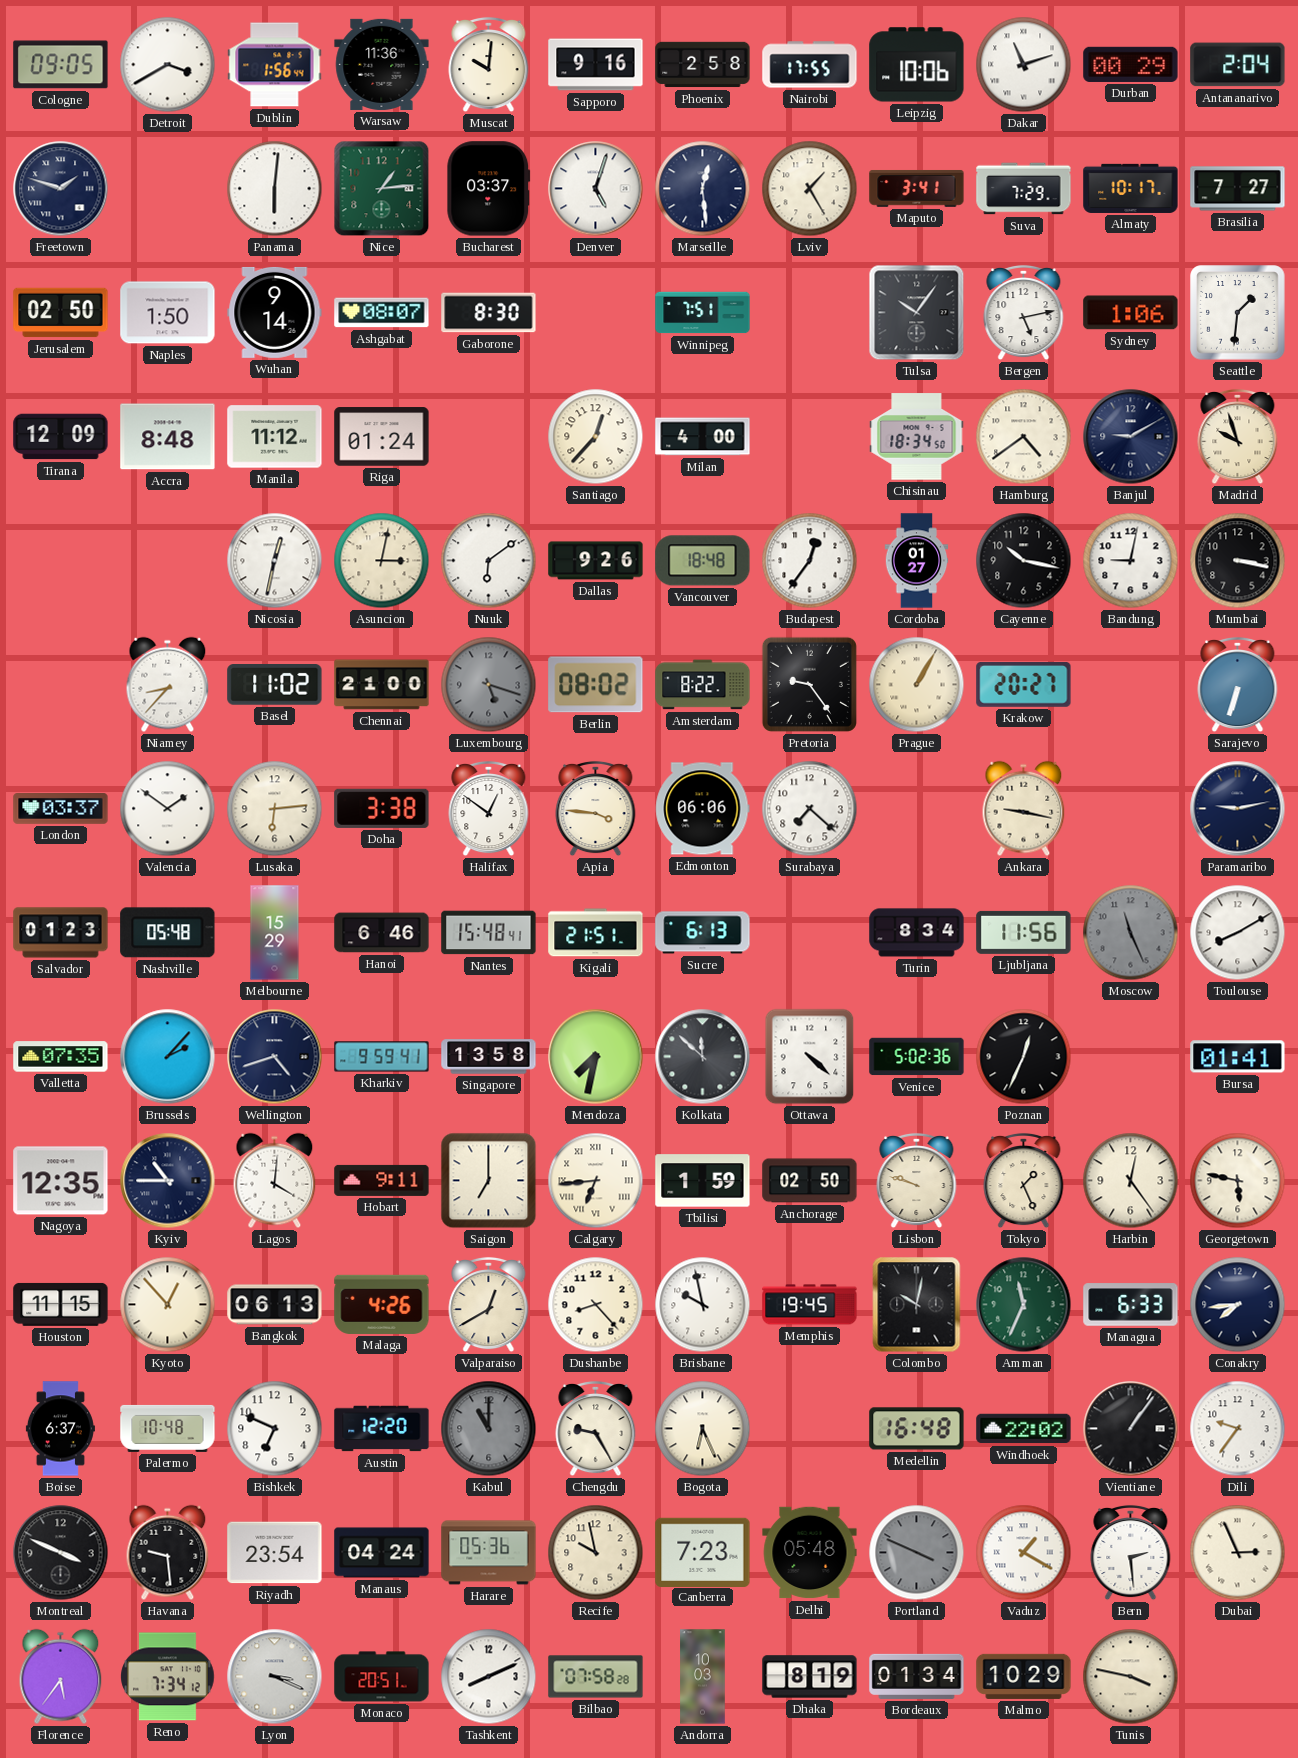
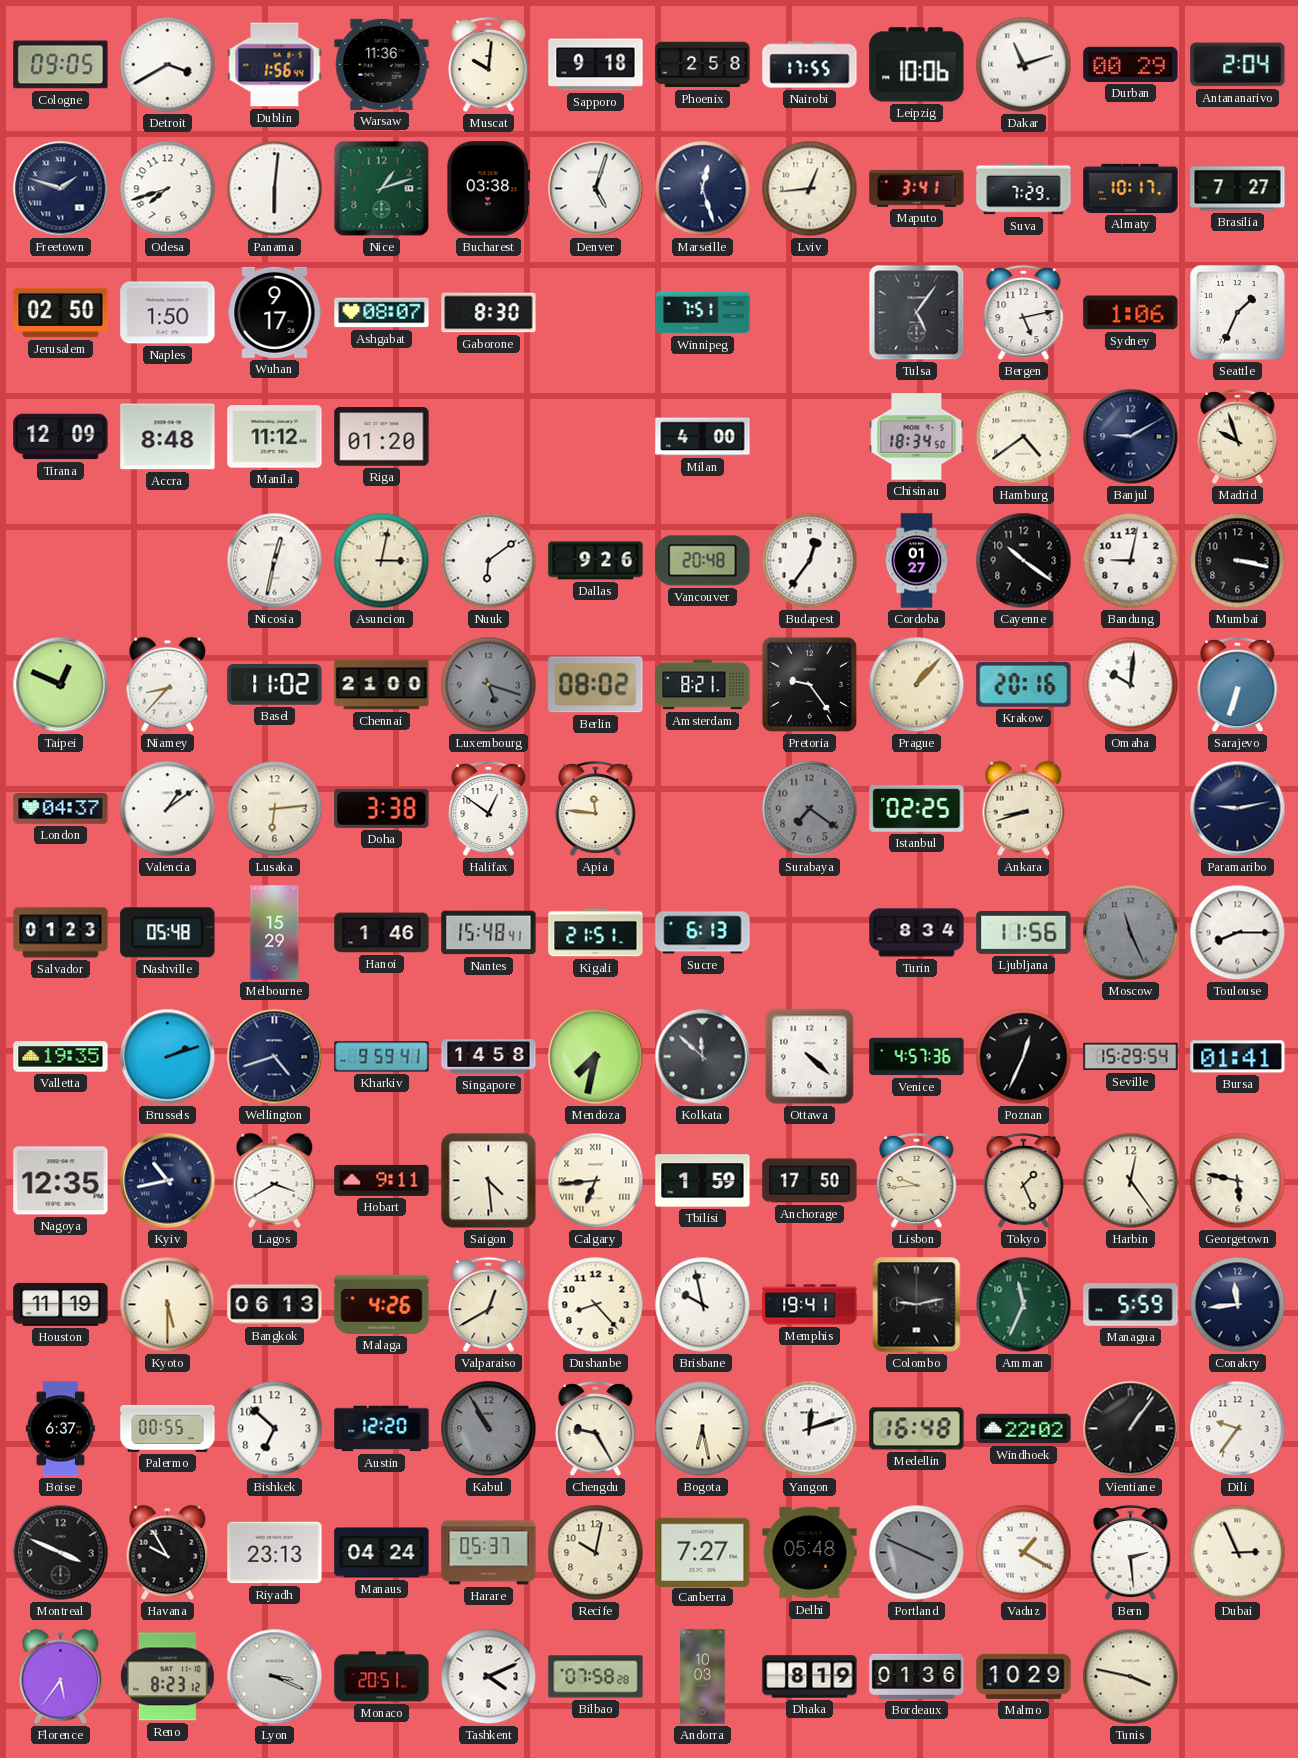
Sapporo: 9:16 -> 9:18 (596, 65)
Odesa: none -> 7:42 (168, 189)
Nice: 1:14 -> 1:12 (382, 189)
Bucharest: 03:37 -> 03:38 (489, 189)
Marseille: 12:29 -> 12:27 (703, 189)
Lviv: 1:25 -> 12:44 (810, 189)
Wuhan: 9:14 -> 9:17 (275, 312)
Tulsa: 10:06 -> 5:06 (917, 313)
Seattle: 1:31 -> 1:34 (1238, 313)
Riga: 01:24 -> 01:20 (382, 437)
Santiago: 12:37 -> none (596, 437)
Vancouver: 18:48 -> 20:48 (703, 561)
Cayenne: 10:17 -> 10:21 (1024, 561)
Taipei: none -> 12:49 (61, 685)
Amsterdam: 8:22 -> 8:21 (703, 685)
Prague: 1:05 -> 1:07 (917, 685)
Krakow: 20:27 -> 20:16 (1024, 685)
Omaha: none -> 10:01 (1131, 685)
London: 03:37 -> 04:37 (61, 809)
Valencia: 1:51 -> 1:09 (168, 809)
Apia: 3:46 -> 11:46 (596, 809)
Edmonton: 06:06 -> none (703, 809)
Surabaya: 7:22 -> 7:21 (810, 809)
Surabaya dial: white -> grey (810, 809)
Istanbul: none -> 02:25 (917, 809)
Ankara: 9:17 -> 8:42 (1024, 809)
Hanoi: 6:46 -> 1:46 (382, 933)
Toulouse: 8:10 -> 8:15 (1238, 933)
Valletta: 07:35 -> 19:35 (61, 1057)
Brussels: 2:07 -> 2:12 (168, 1057)
Singapore: 13:58 -> 14:58 (489, 1057)
Venice: 5:02 -> 4:57 (917, 1057)
Seville: none -> 15:29 (1131, 1057)
Kyiv: 10:45 -> 10:43 (168, 1181)
Lagos: 4:01 -> 3:40 (275, 1181)
Saigon: 7:00 -> 4:29 (489, 1181)
Anchorage: 02:50 -> 17:50 (810, 1181)
Lisbon: 9:48 -> 9:44 (917, 1181)
Houston: 11:15 -> 11:19 (61, 1304)
Kyoto: 12:53 -> 5:30 (168, 1305)
Memphis: 19:45 -> 19:41 (810, 1305)
Colombo: 10:02 -> 9:13 (917, 1305)
Managua: 6:33 -> 5:59 (1131, 1305)
Conakry: 7:44 -> 11:44 (1238, 1305)
Palermo: 10:48 -> 00:55 (168, 1428)
Bishkek: 6:49 -> 6:52 (275, 1429)
Kabul: 11:00 -> 10:55 (489, 1429)
Bogota: 6:26 -> 6:28 (703, 1429)
Yangon: none -> 12:12 (810, 1429)
Havana: 9:29 -> 9:55 (168, 1553)
Riyadh: 23:54 -> 23:13 (275, 1553)
Harare: 05:36 -> 05:37 (489, 1553)
Recife: 9:58 -> 10:02 (596, 1553)
Canberra: 7:23 -> 7:27 (703, 1552)
Reno: 7:34 -> 8:23 (168, 1677)
Tashkent: 8:11 -> 4:11 (489, 1677)
Bordeaux: 01:34 -> 01:36 (917, 1676)
